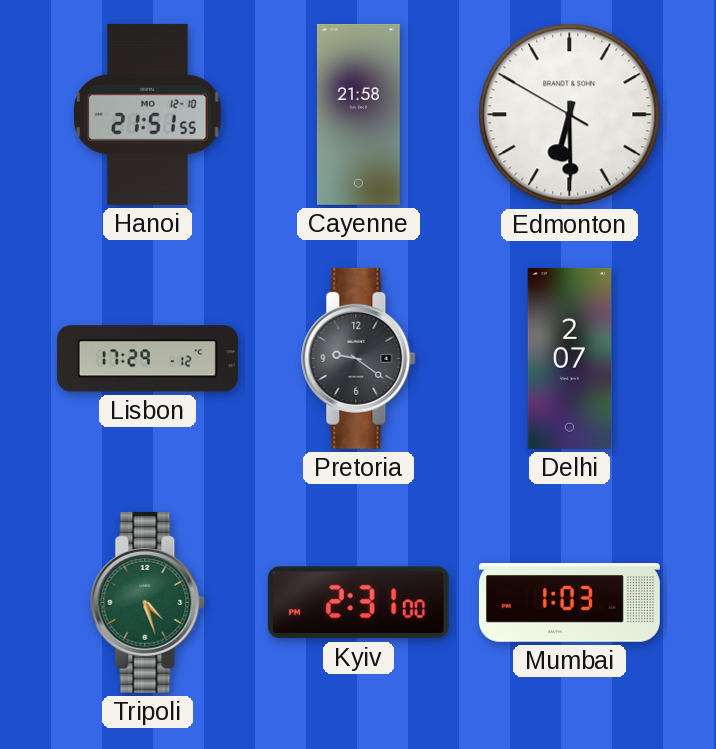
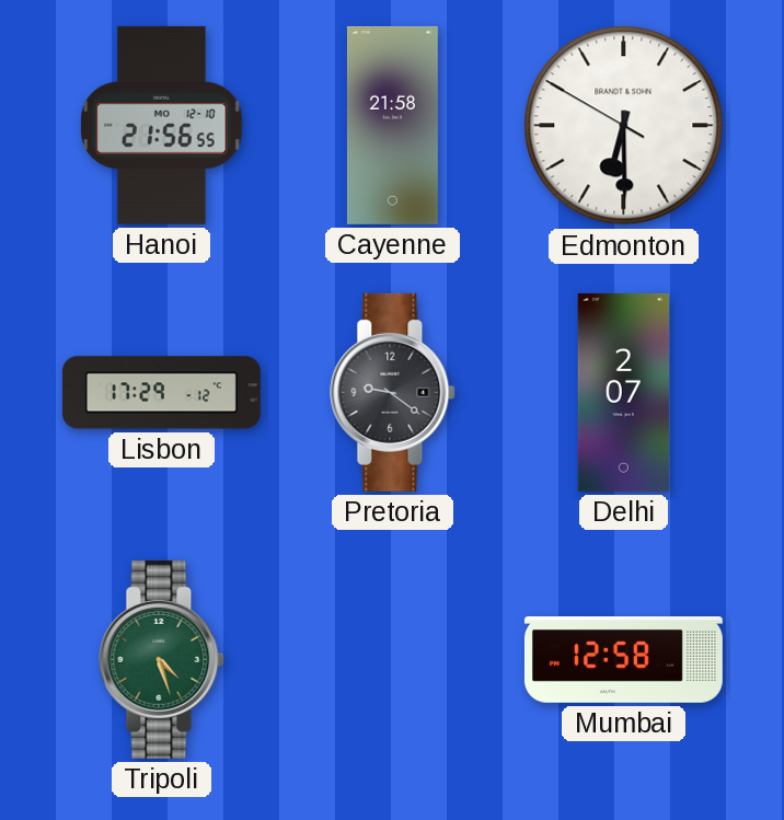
Hanoi: 21:51 -> 21:56 (162, 125)
Kyiv: 2:31 -> none (358, 603)
Mumbai: 1:03 -> 12:58 (623, 660)
